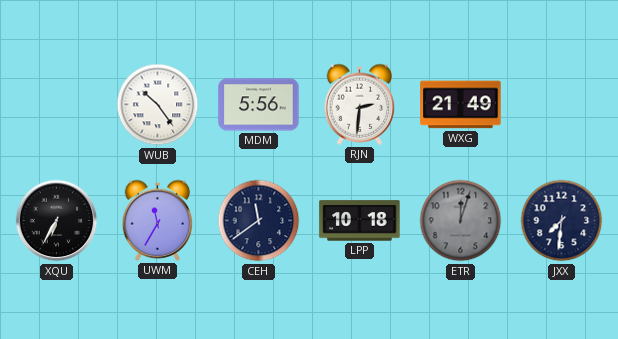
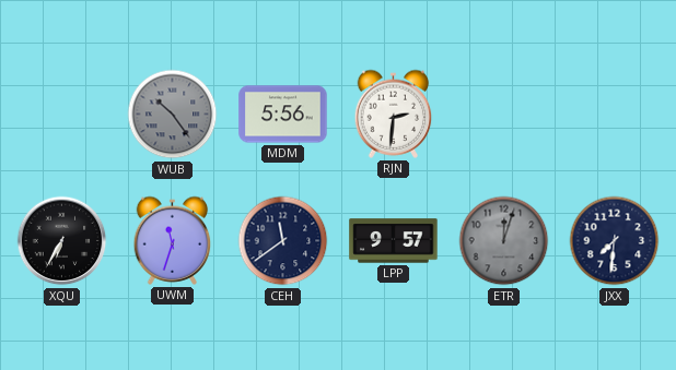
WUB dial: white -> grey (173, 115)
WXG: 21:49 -> none (461, 105)
UWM: 11:35 -> 11:33 (173, 240)
LPP: 10:18 -> 9:57 (394, 241)
